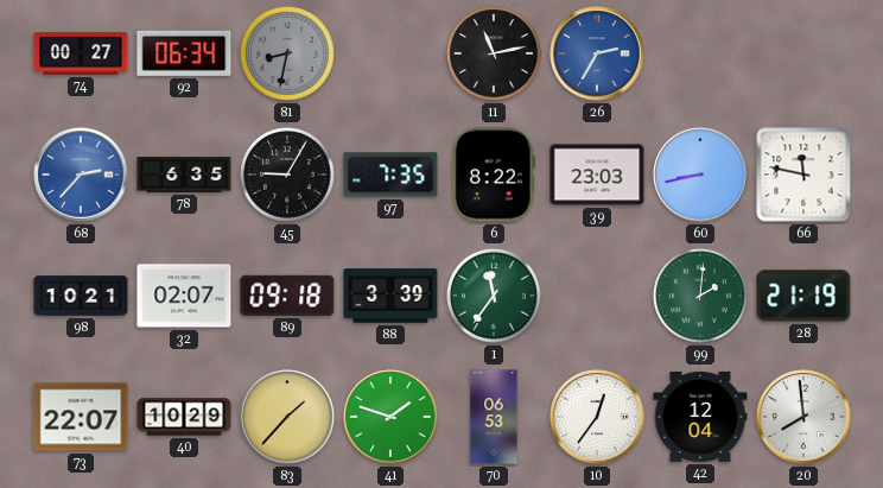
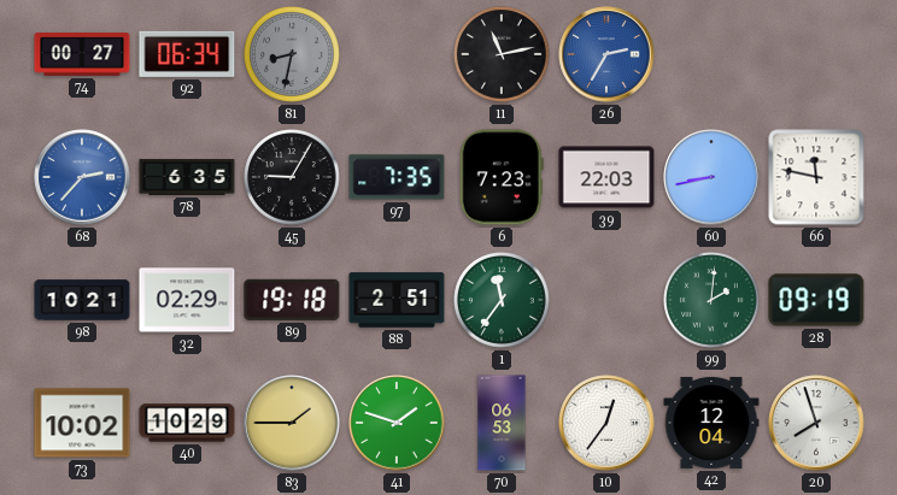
6: 8:22 -> 7:23 (502, 177)
39: 23:03 -> 22:03 (606, 177)
32: 02:07 -> 02:29 (187, 300)
89: 09:18 -> 19:18 (292, 300)
88: 3:39 -> 2:51 (397, 300)
28: 21:19 -> 09:19 (816, 300)
73: 22:07 -> 10:02 (82, 423)
83: 1:37 -> 1:45 (292, 423)
20: 7:59 -> 7:57 (816, 423)
